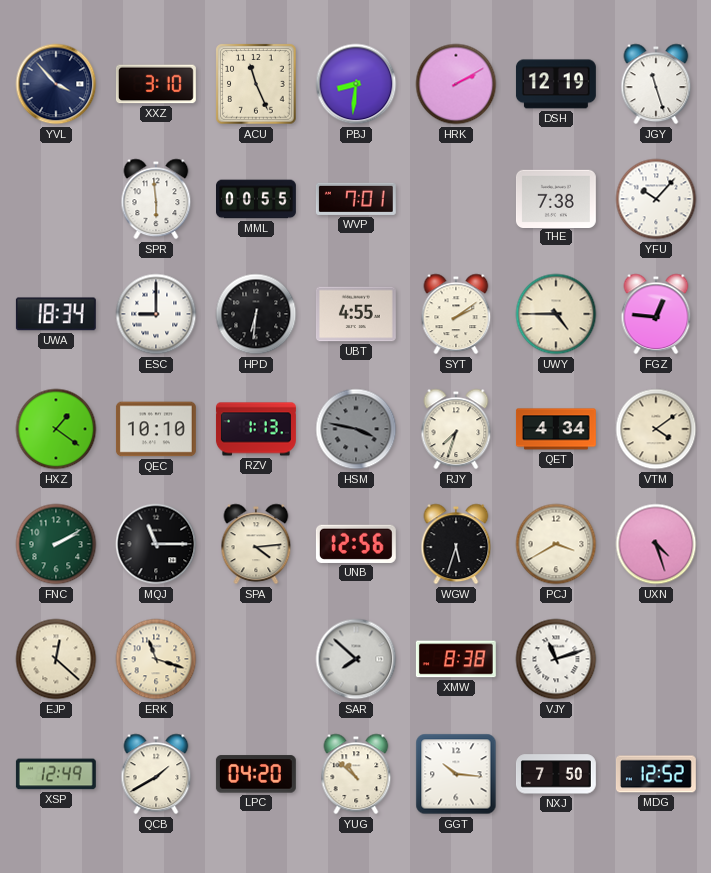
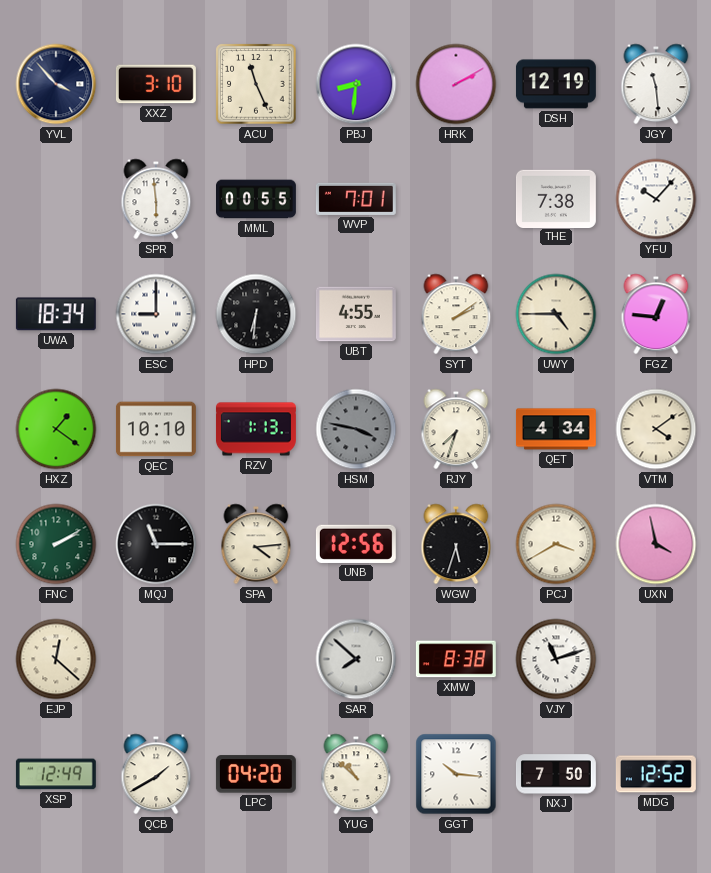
JGY: 11:27 -> 11:29 (656, 84)
UXN: 4:27 -> 3:58 (656, 544)
ERK: 11:18 -> none (156, 659)
